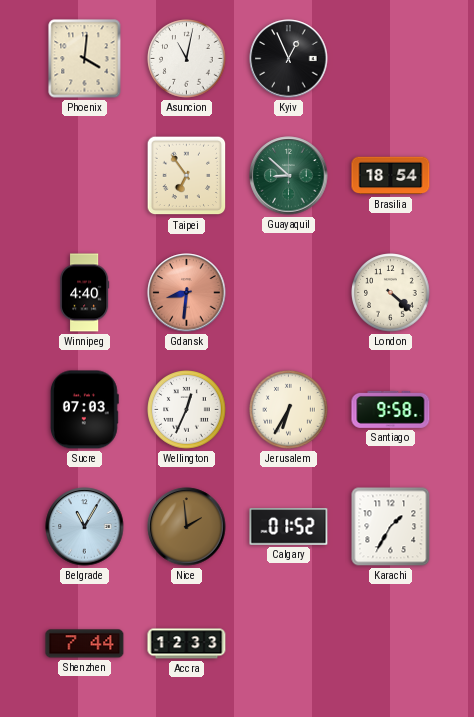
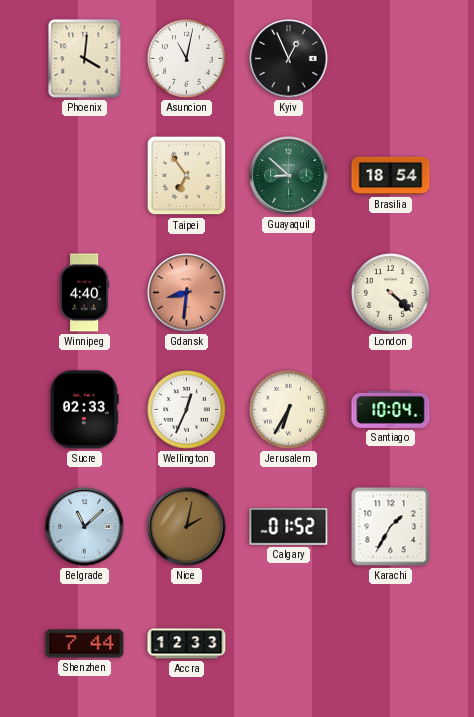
Sucre: 07:03 -> 02:33 (84, 410)
Santiago: 9:58 -> 10:04 (391, 409)
Belgrade: 11:05 -> 11:08 (85, 527)
Nice: 1:59 -> 2:02 (187, 527)
